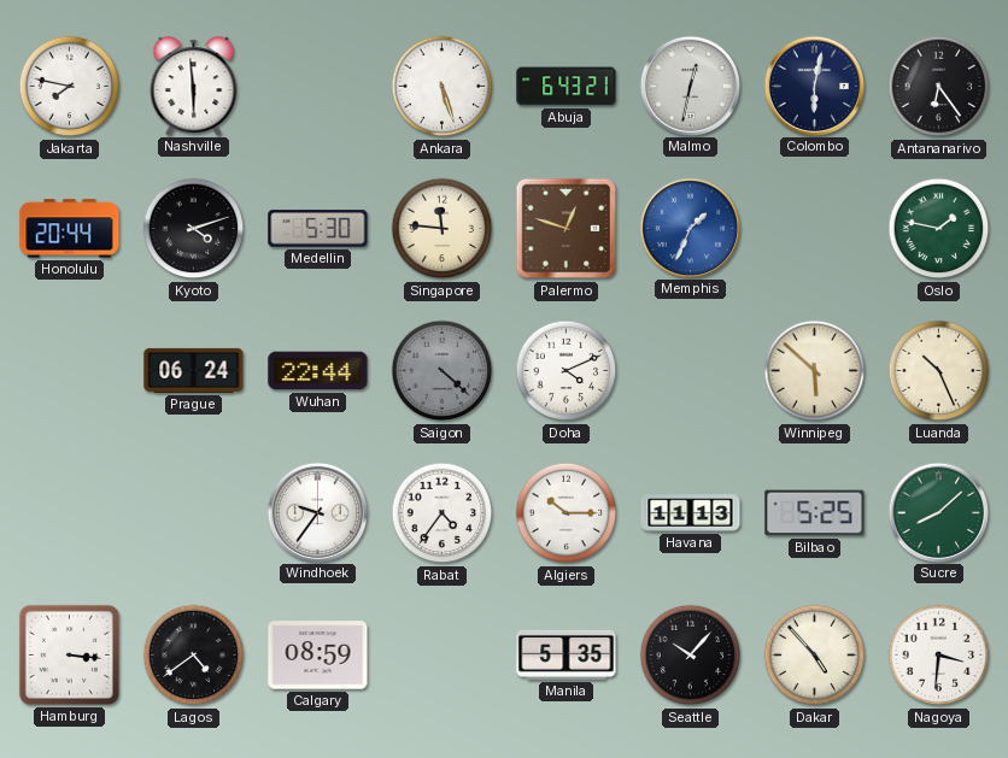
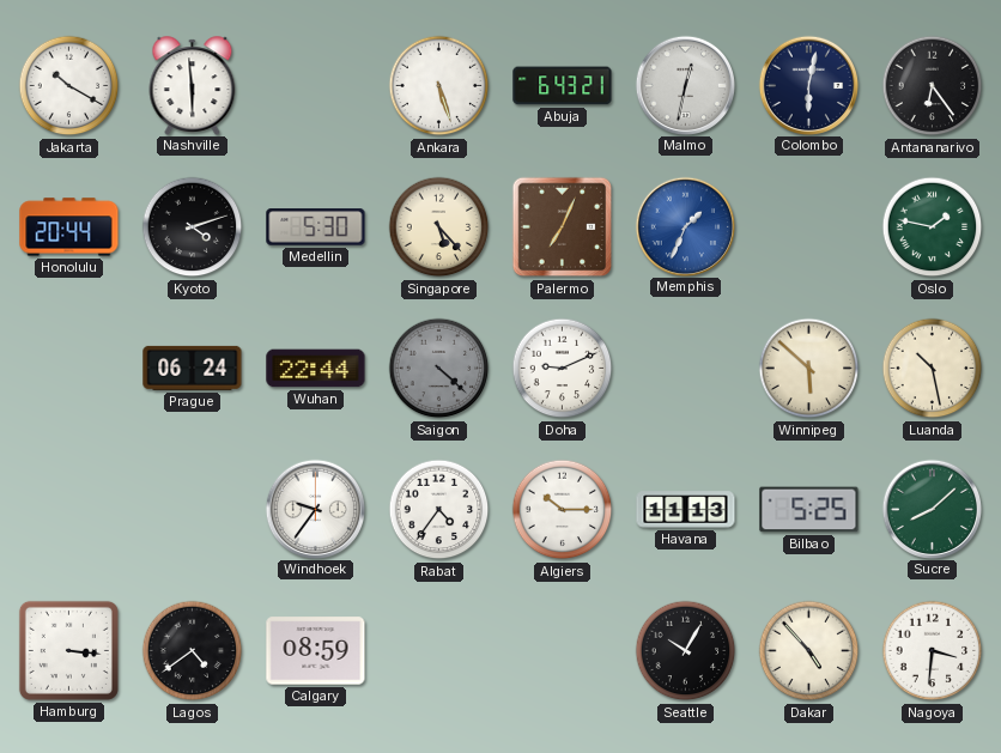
Jakarta: 7:47 -> 10:20 (69, 86)
Singapore: 11:46 -> 5:23 (439, 227)
Palermo: 12:48 -> 7:04 (563, 227)
Doha: 4:11 -> 9:11 (563, 369)
Luanda: 10:26 -> 10:28 (933, 369)
Manila: 5:35 -> none (567, 654)
Seattle: 10:07 -> 10:05 (686, 651)
